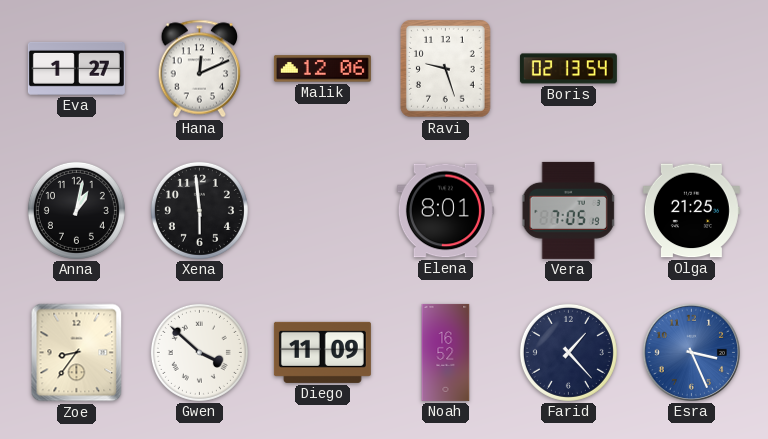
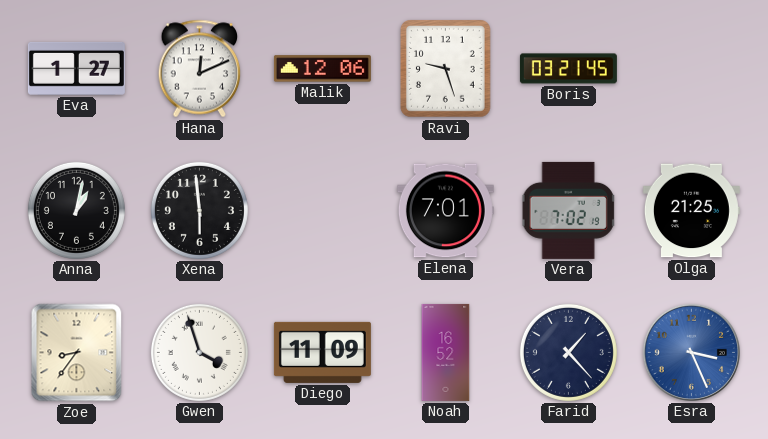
Boris: 02:13 -> 03:21 (568, 69)
Elena: 8:01 -> 7:01 (445, 211)
Vera: 7:05 -> 7:02 (569, 210)
Gwen: 3:52 -> 3:57 (199, 352)
